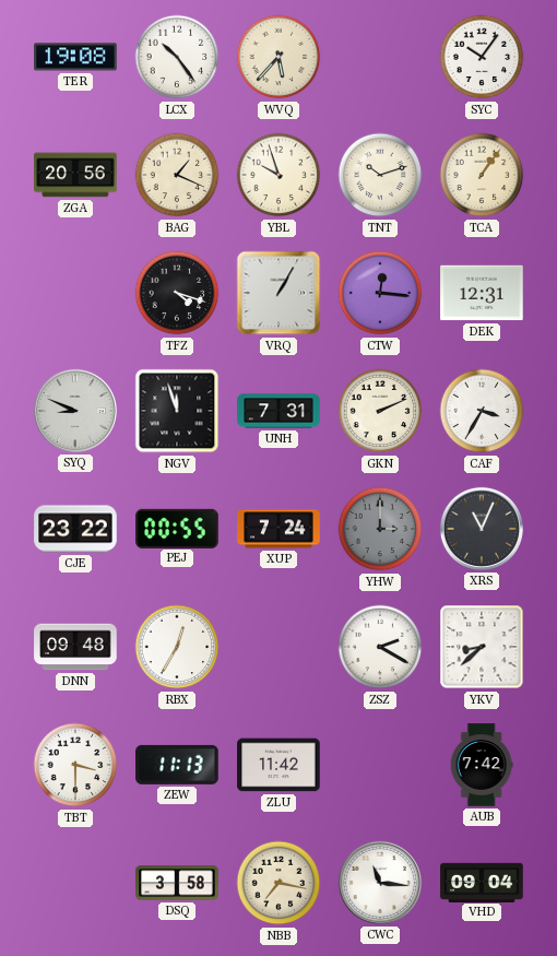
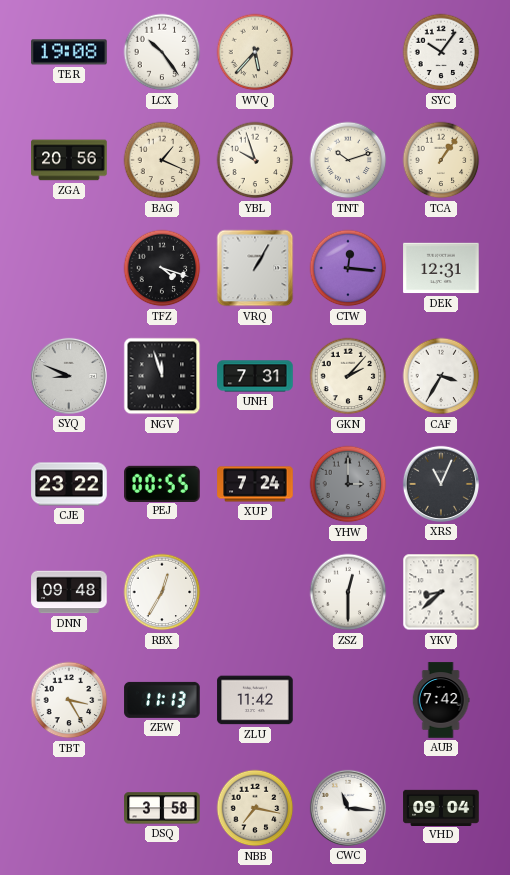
GKN: 2:11 -> 2:07 (348, 376)
ZSZ: 2:20 -> 12:30 (348, 592)
TBT: 3:30 -> 3:25 (69, 700)
